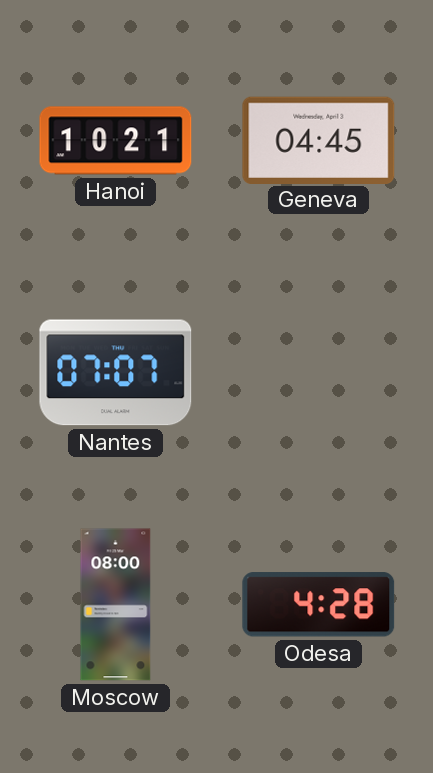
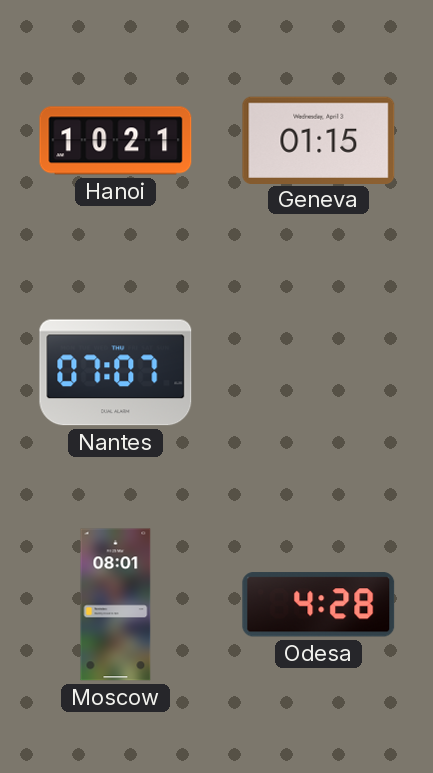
Geneva: 04:45 -> 01:15 (319, 140)
Moscow: 08:00 -> 08:01 (116, 605)
